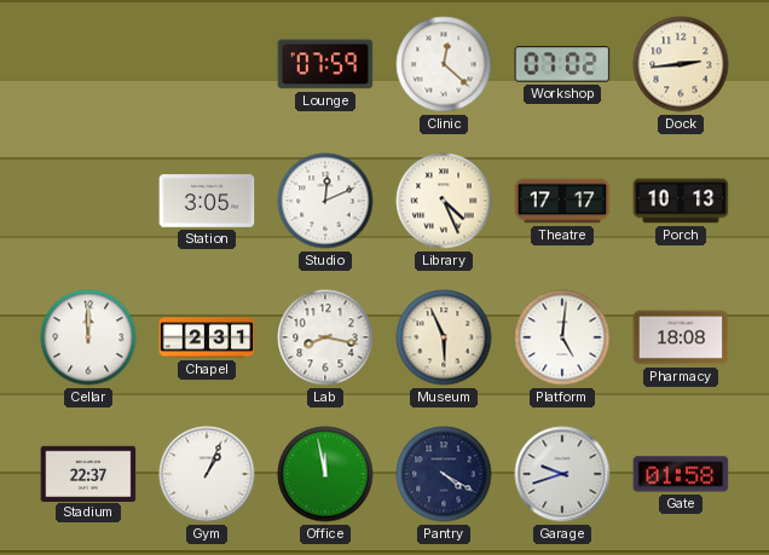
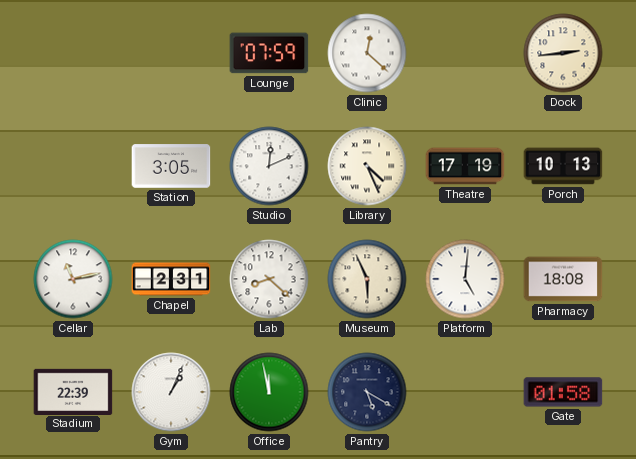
Workshop: 07:02 -> none (562, 64)
Theatre: 17:17 -> 17:19 (465, 166)
Cellar: 12:00 -> 11:13 (73, 279)
Lab: 8:17 -> 8:22 (269, 279)
Stadium: 22:37 -> 22:39 (73, 391)
Pantry: 4:20 -> 5:20 (367, 392)
Garage: 9:42 -> none (562, 474)
